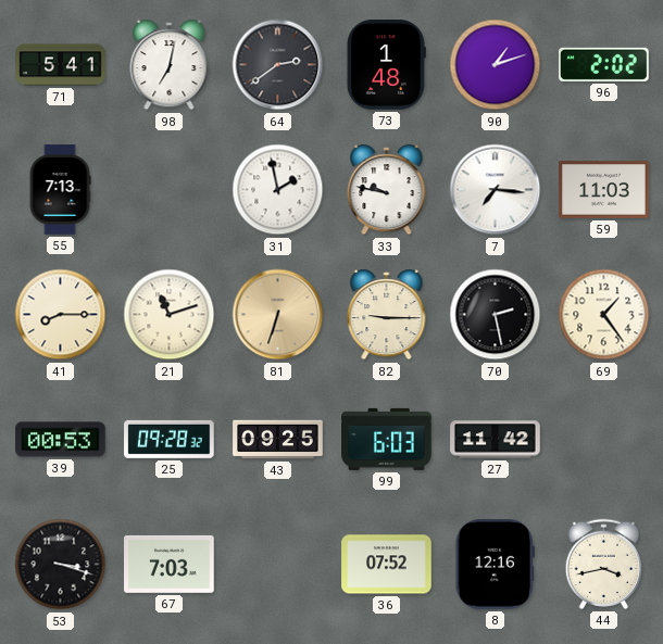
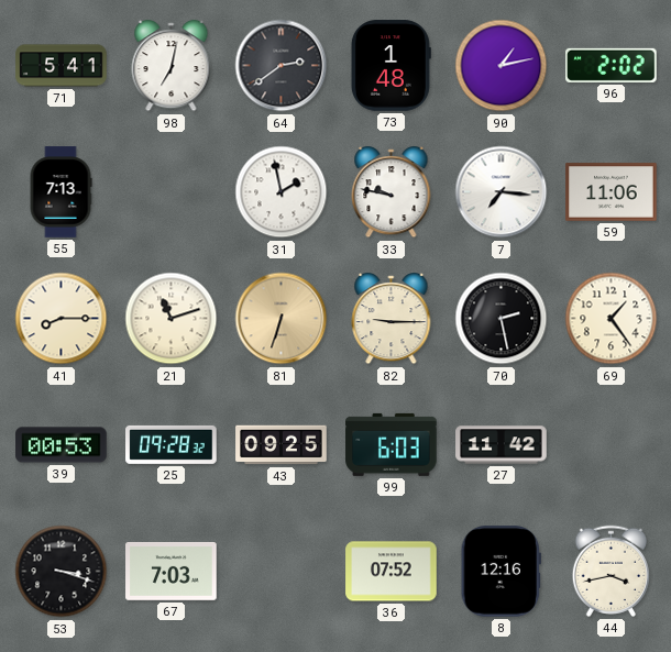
90: 1:12 -> 1:13 (502, 66)
59: 11:03 -> 11:06 (612, 192)
